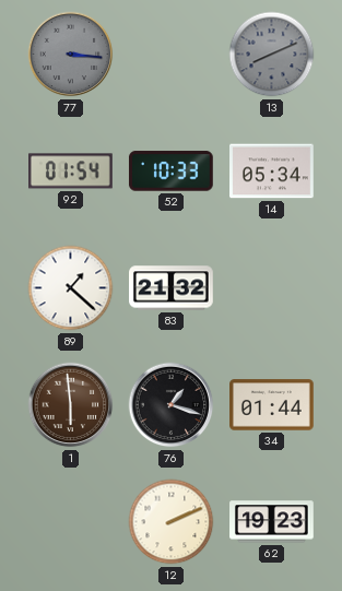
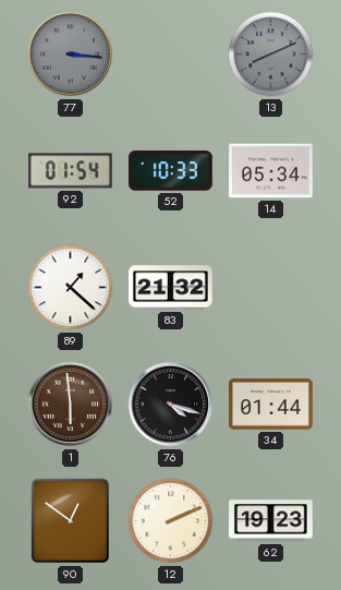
76: 1:18 -> 4:18 (171, 405)
90: none -> 12:51 (71, 521)
